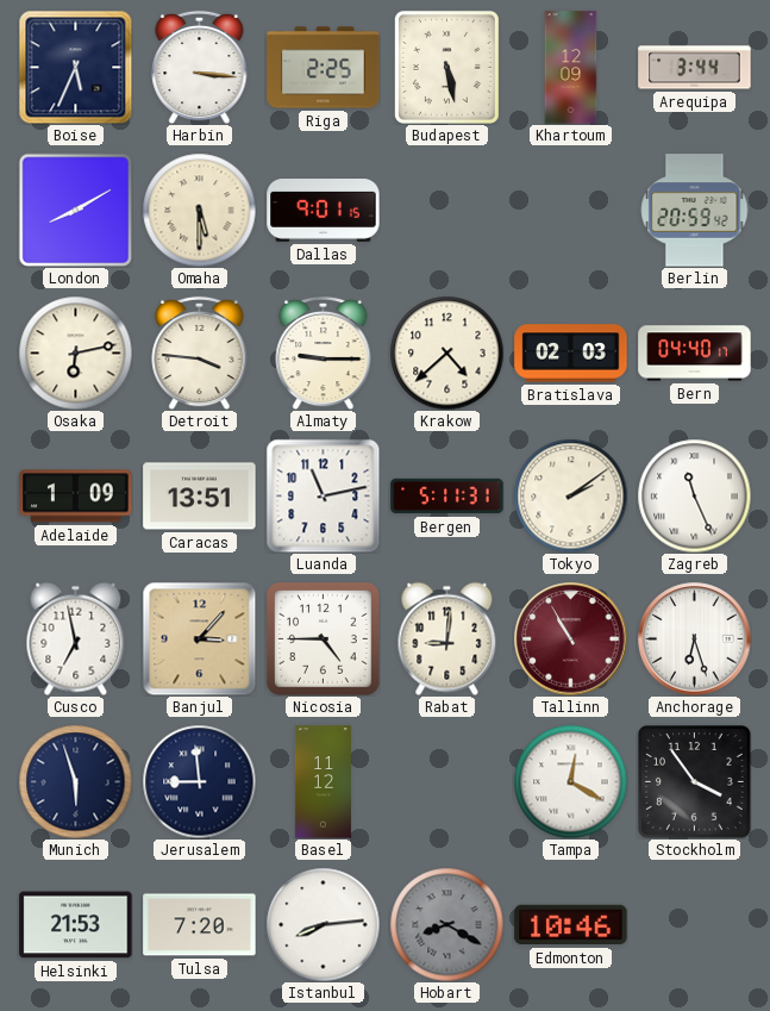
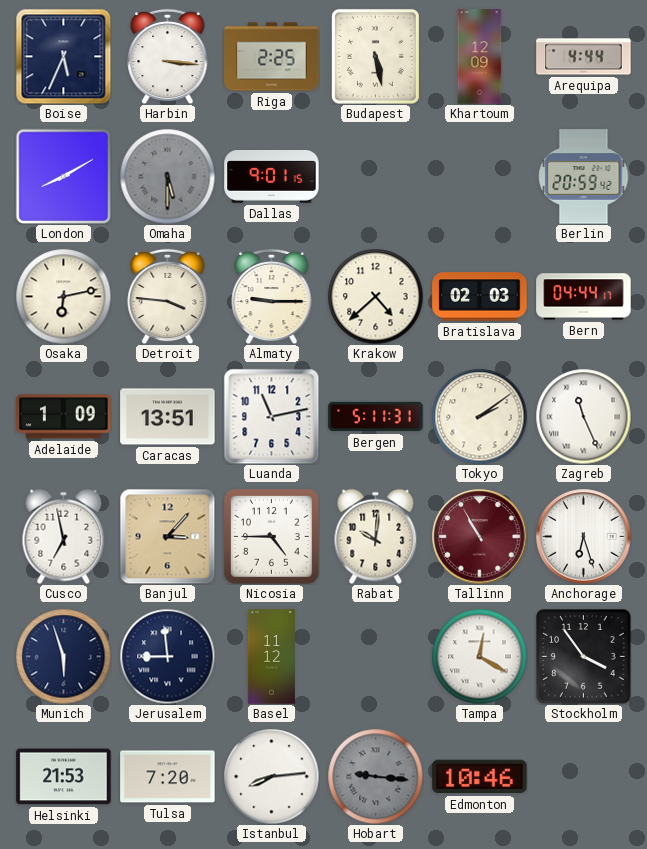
Arequipa: 3:44 -> 4:44 (584, 57)
Omaha dial: cream -> grey (167, 176)
Bern: 04:40 -> 04:44 (584, 297)
Rabat: 9:01 -> 10:01 (376, 536)
Hobart: 8:20 -> 9:16 (375, 776)
